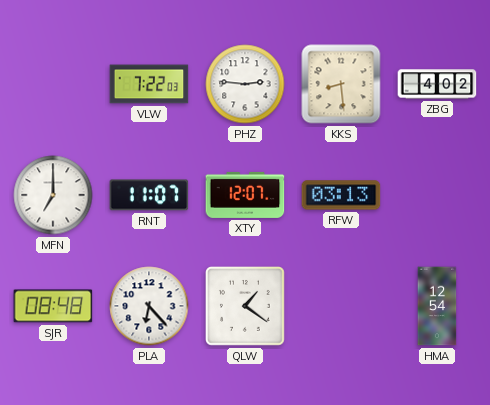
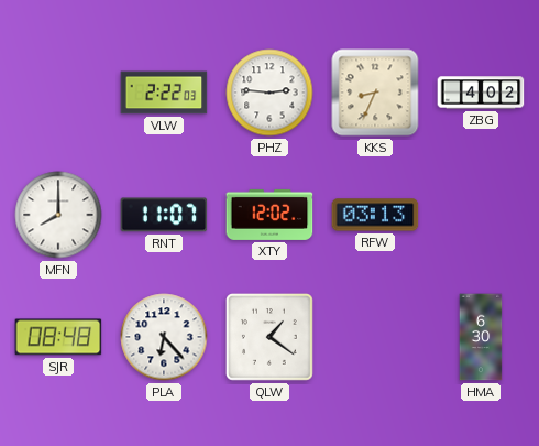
VLW: 7:22 -> 2:22 (164, 93)
KKS: 8:29 -> 8:34 (375, 93)
MFN: 7:00 -> 8:00 (58, 215)
XTY: 12:07 -> 12:02 (269, 215)
HMA: 12:54 -> 6:30 (481, 337)
